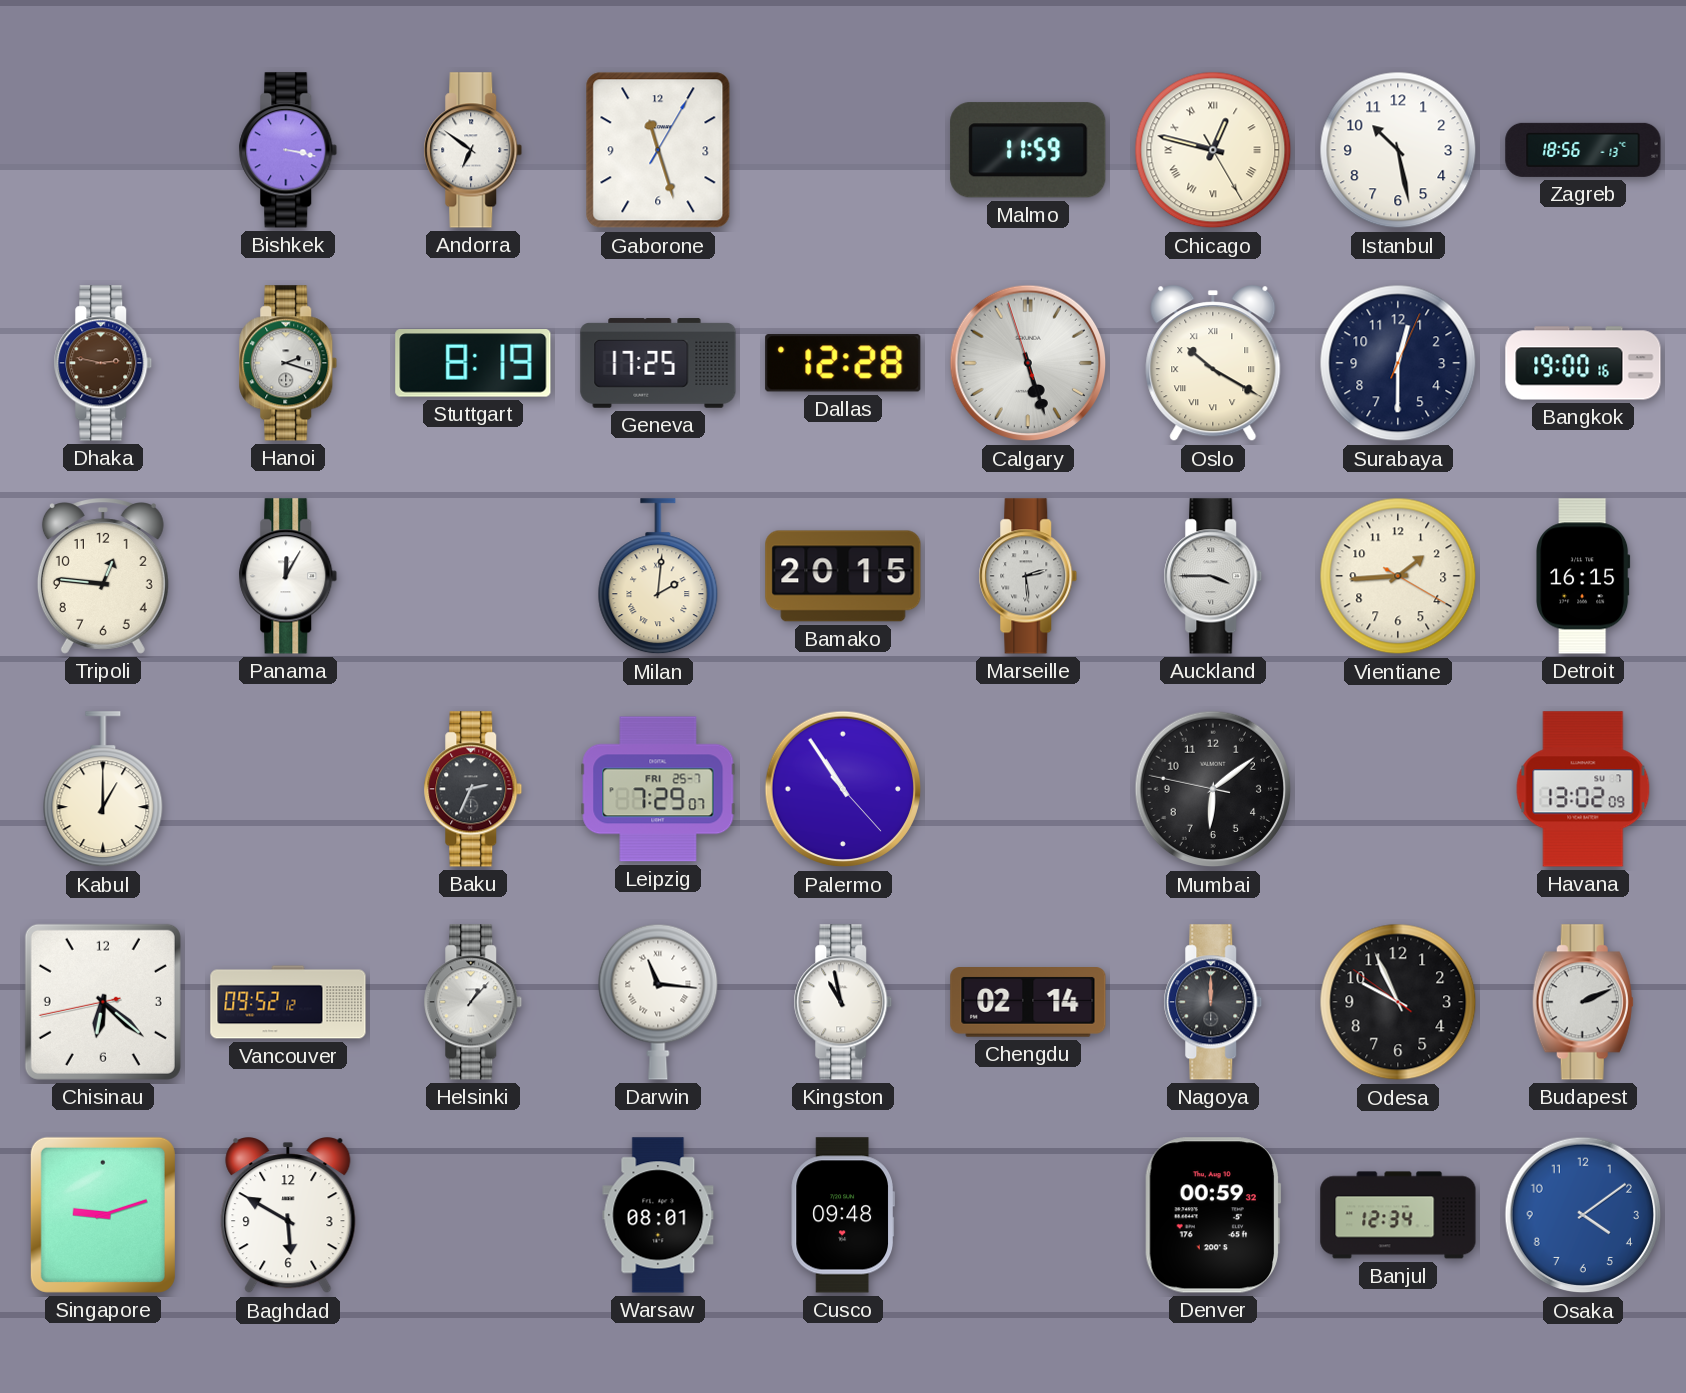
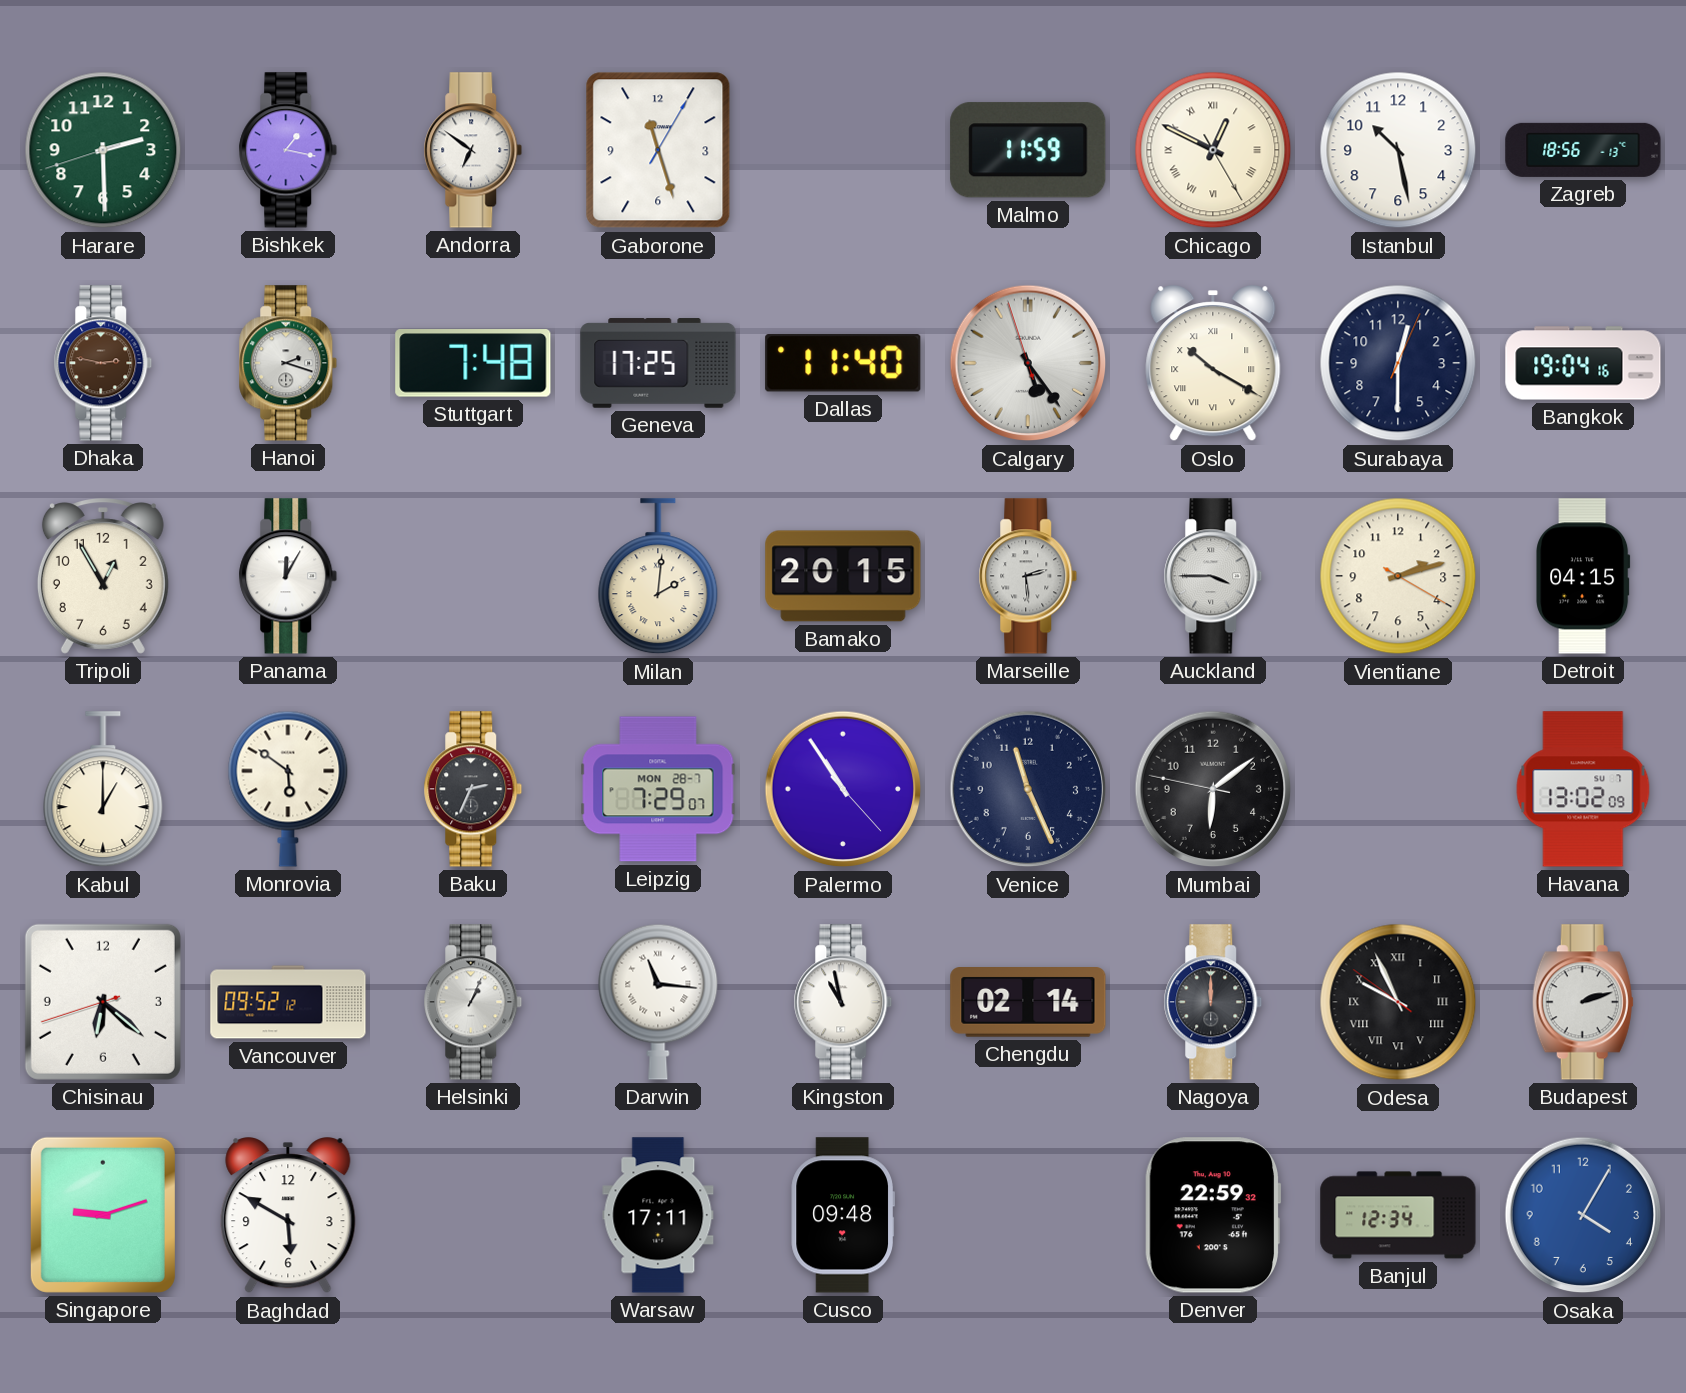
Harare: none -> 2:29 (103, 150)
Bishkek: 3:17 -> 1:17 (288, 150)
Chicago: 12:47 -> 12:49 (1213, 150)
Stuttgart: 8:19 -> 7:48 (473, 363)
Dallas: 12:28 -> 11:40 (843, 363)
Calgary: 5:26 -> 5:23 (1028, 363)
Bangkok: 19:00 -> 19:04 (1583, 363)
Tripoli: 12:46 -> 12:55 (103, 576)
Vientiane: 1:44 -> 2:12 (1398, 576)
Detroit: 16:15 -> 04:15 (1583, 576)
Monrovia: none -> 5:51 (288, 789)
Leipzig date: FRI 25-7 -> MON 28-7 (658, 789)
Venice: none -> 11:26 (1028, 789)
Chisinau: 6:21:43 -> 6:21:42 (103, 1002)
Helsinki: 1:07 -> 1:04 (473, 1002)
Odesa numerals: Arabic -> Roman (1398, 1002)
Budapest: 2:11 -> 2:12 (1583, 1002)
Warsaw: 08:01 -> 17:11 (658, 1215)
Denver: 00:59 -> 22:59 (1213, 1215)
Osaka: 4:09 -> 4:05 (1583, 1215)
